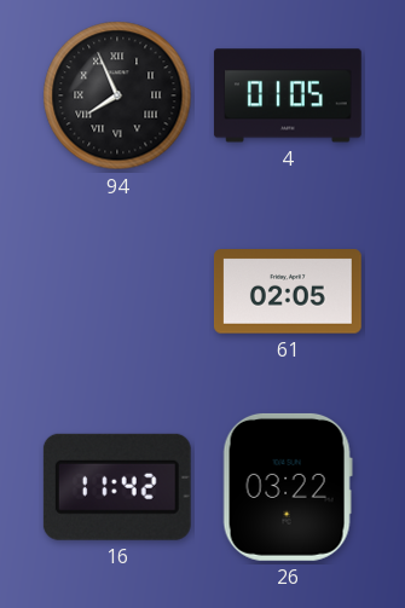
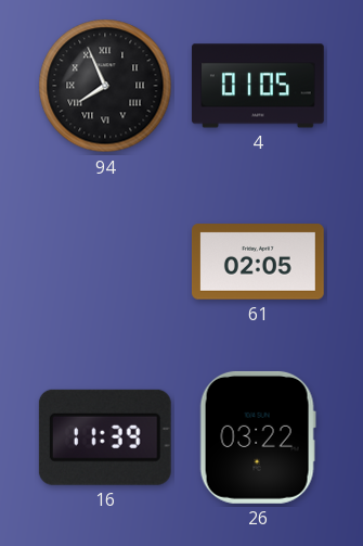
16: 11:42 -> 11:39 (105, 437)
